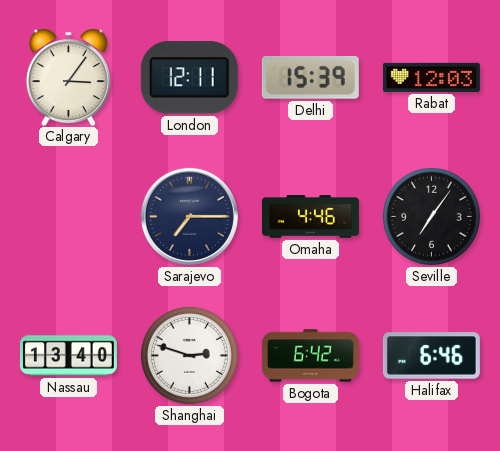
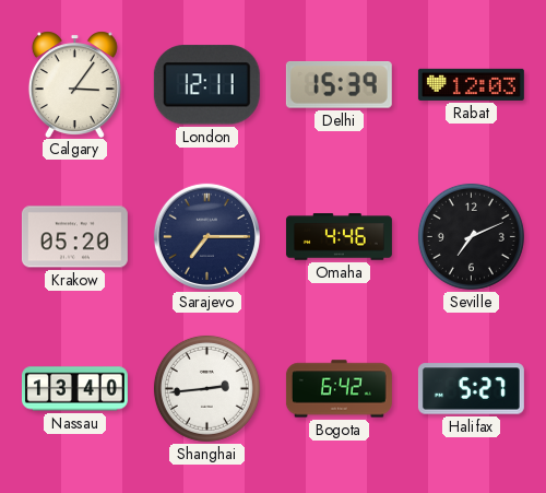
Krakow: none -> 05:20 (74, 237)
Seville: 7:06 -> 7:11 (471, 236)
Shanghai: 2:48 -> 2:44 (206, 388)
Halifax: 6:46 -> 5:27 (471, 389)
